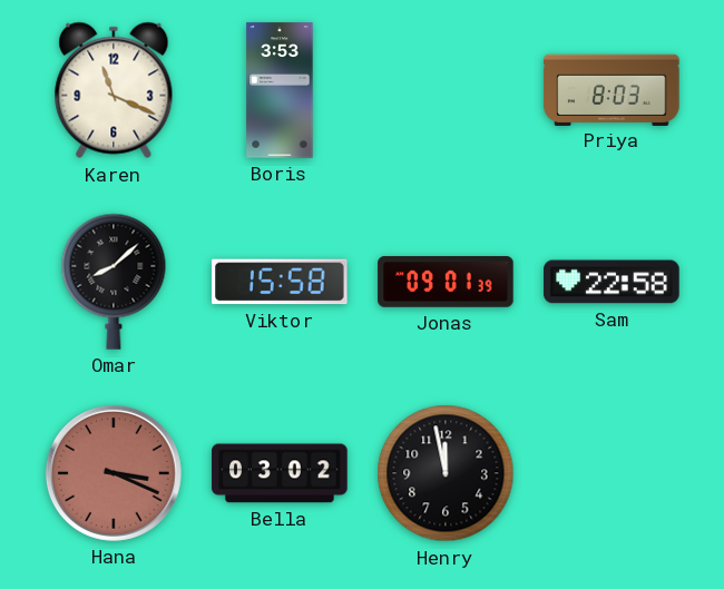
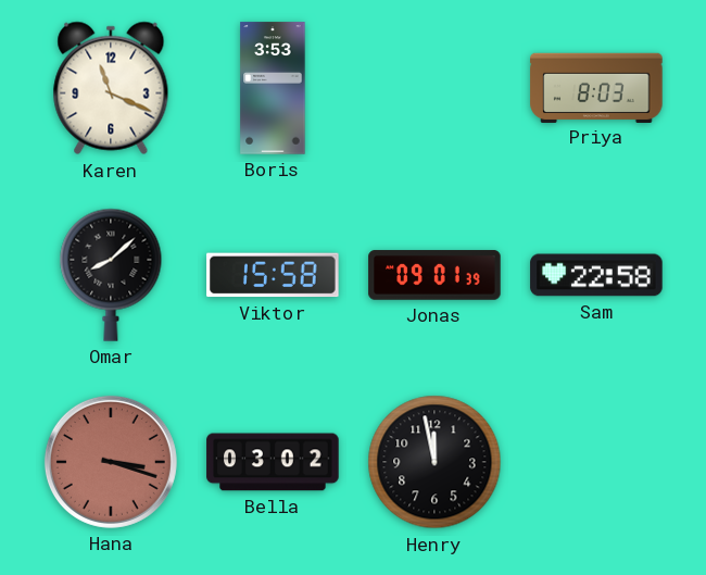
Hana: 3:19 -> 3:18 (111, 462)
